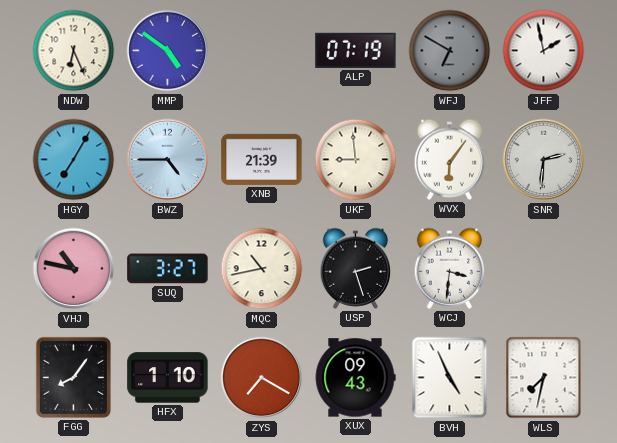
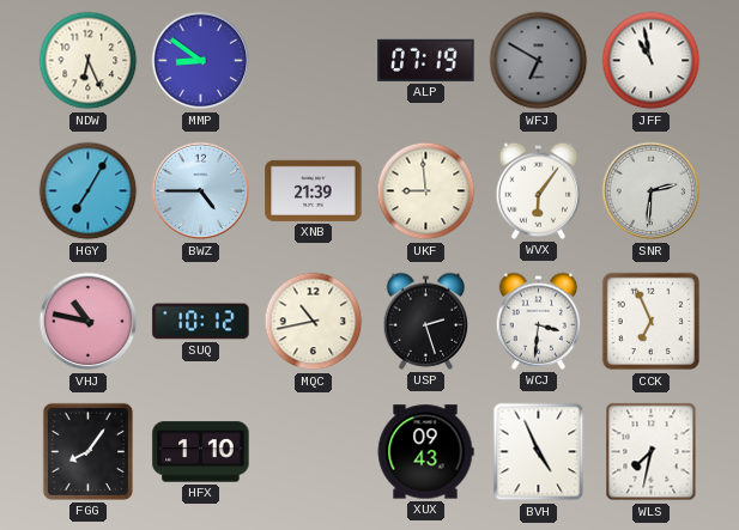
MMP: 4:51 -> 8:51 (201, 61)
JFF: 1:58 -> 10:58 (652, 61)
SUQ: 3:27 -> 10:12 (201, 322)
CCK: none -> 6:56 (652, 322)
ZYS: 7:20 -> none (262, 378)
